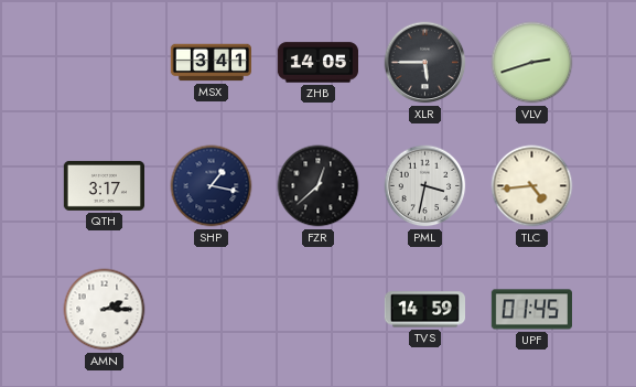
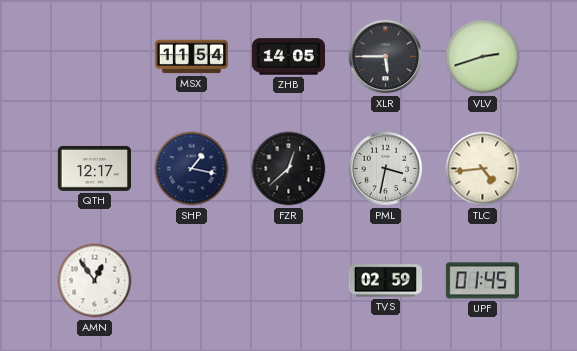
MSX: 3:41 -> 11:54 (191, 57)
QTH: 3:17 -> 12:17 (94, 168)
AMN: 2:15 -> 12:54 (95, 281)
TVS: 14:59 -> 02:59 (385, 281)
